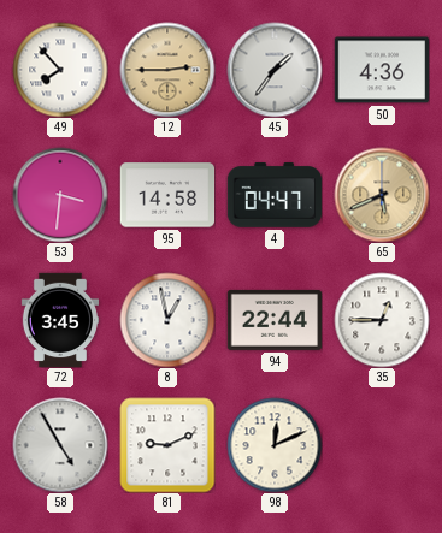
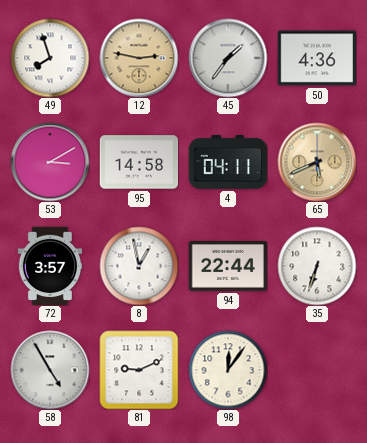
49: 7:53 -> 7:57 (50, 58)
12: 2:45 -> 2:47 (139, 58)
53: 3:31 -> 3:10 (50, 162)
4: 04:47 -> 04:11 (228, 162)
72: 3:45 -> 3:57 (50, 266)
35: 12:45 -> 6:33 (317, 266)
98: 12:11 -> 12:06 (228, 370)
